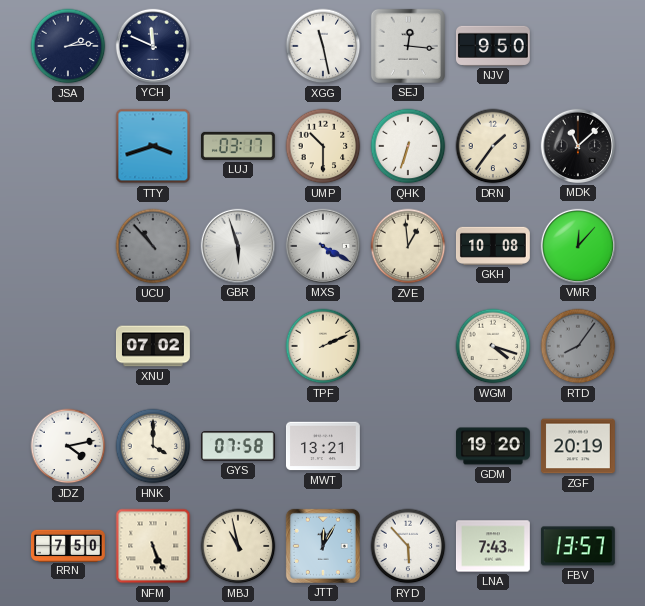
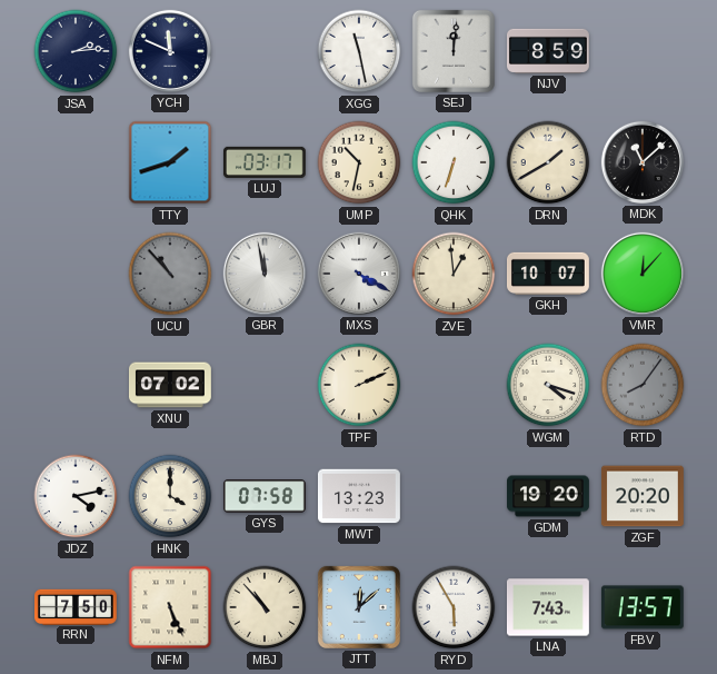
SEJ: 12:16 -> 12:01 (454, 51)
NJV: 9:50 -> 8:59 (548, 51)
TTY: 3:42 -> 1:42 (170, 162)
UMP: 10:30 -> 10:32 (359, 162)
DRN: 1:36 -> 1:40 (548, 162)
GBR: 5:57 -> 11:58 (265, 274)
GKH: 10:08 -> 10:07 (548, 274)
MWT: 13:21 -> 13:23 (359, 496)
ZGF: 20:19 -> 20:20 (643, 496)
MBJ: 10:58 -> 10:53 (265, 607)
JTT: 12:05 -> 12:08 (359, 607)
RYD: 5:53 -> 5:55 (454, 607)
